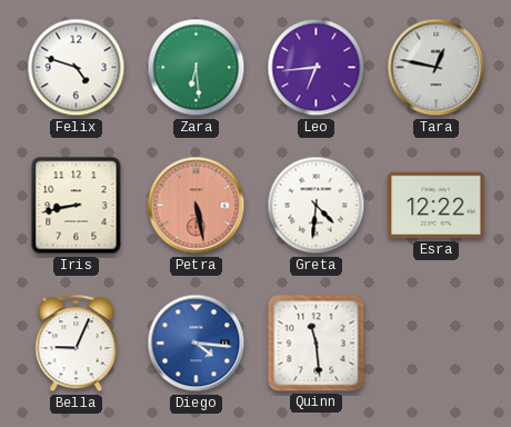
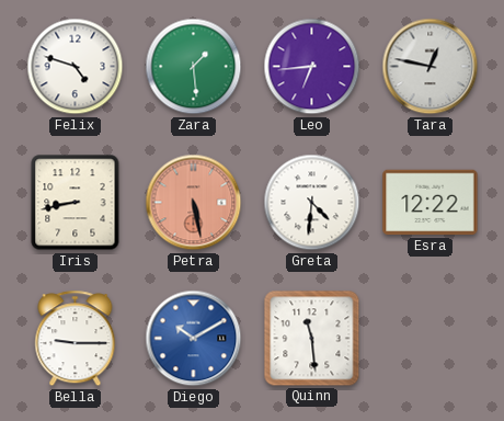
Zara: 6:29 -> 1:29 (194, 67)
Bella: 9:04 -> 9:15 (76, 339)
Diego: 4:16 -> 10:10 (194, 339)
